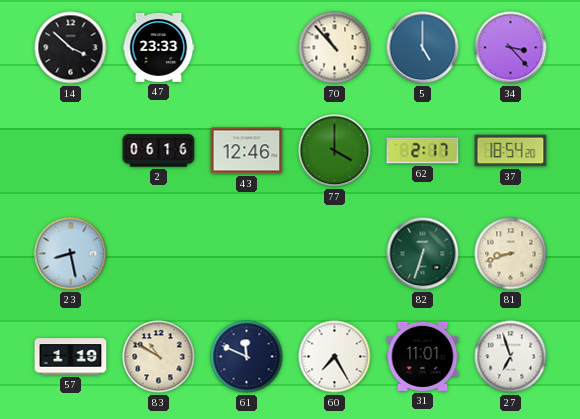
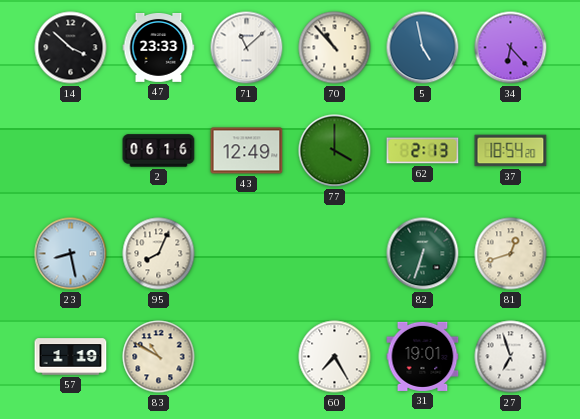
71: none -> 11:08 (247, 48)
5: 5:00 -> 4:58 (423, 48)
34: 3:23 -> 6:23 (511, 48)
43: 12:46 -> 12:49 (247, 151)
62: 2:17 -> 2:13 (423, 151)
95: none -> 8:04 (159, 254)
81: 8:42 -> 12:42 (511, 254)
61: 11:49 -> none (247, 357)
31: 11:01 -> 19:01 (423, 356)
